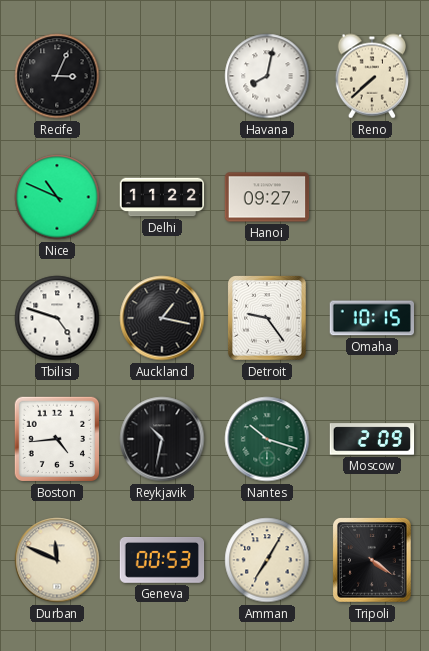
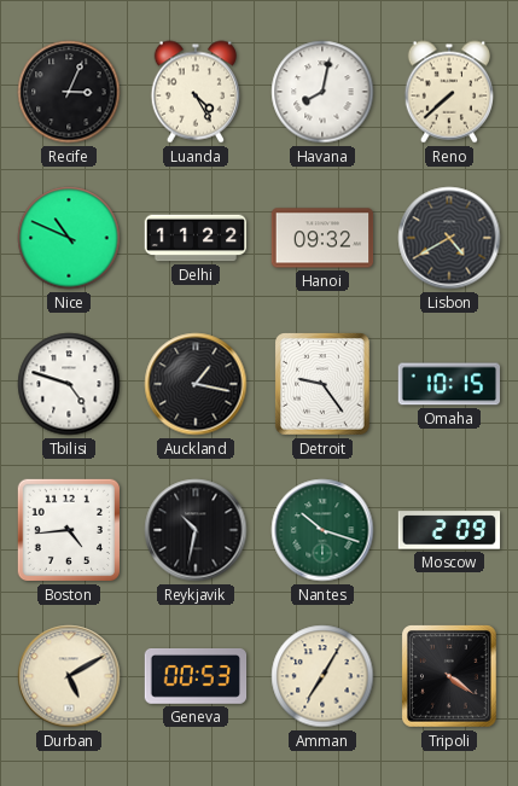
Luanda: none -> 4:25 (194, 92)
Hanoi: 09:27 -> 09:32 (322, 238)
Lisbon: none -> 4:40 (449, 238)
Durban: 11:49 -> 5:10 (69, 676)
